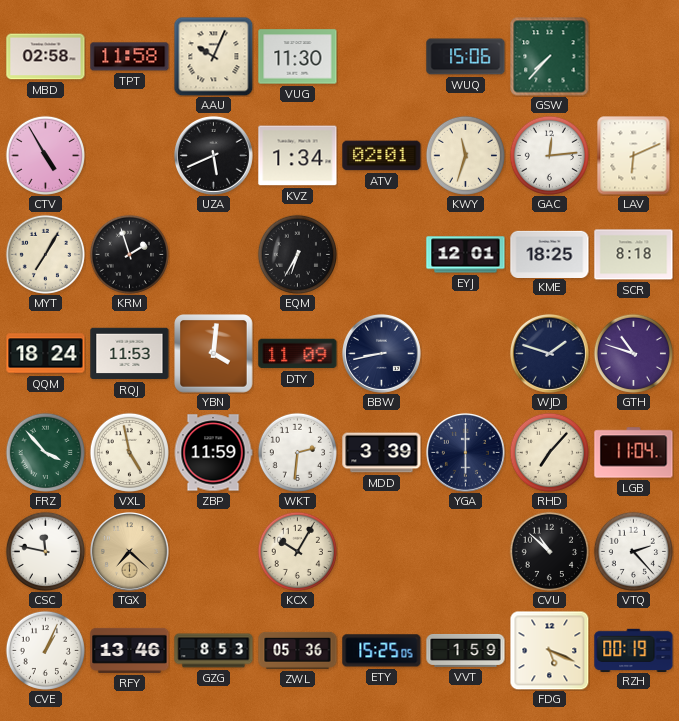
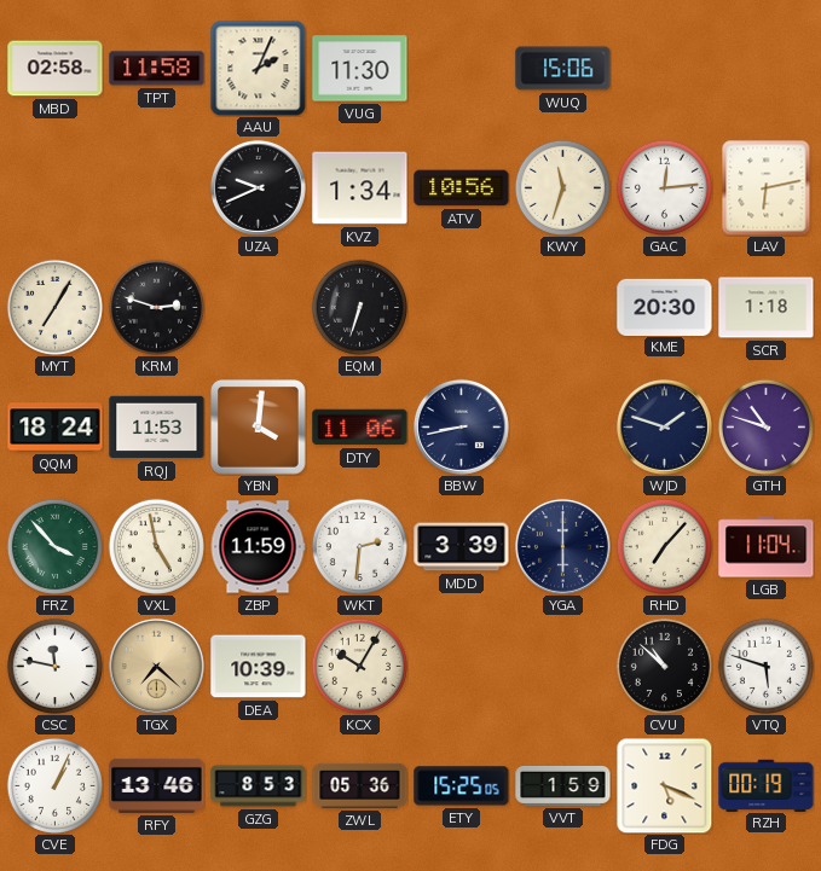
AAU: 10:04 -> 2:04 (258, 68)
GSW: 7:37 -> none (550, 57)
CTV: 4:55 -> none (45, 155)
UZA: 5:41 -> 9:41 (258, 187)
ATV: 02:01 -> 10:56 (462, 188)
LAV: 6:11 -> 6:13 (767, 188)
KRM: 1:57 -> 2:48 (156, 307)
EQM: 6:35 -> 6:33 (359, 307)
EYJ: 12:01 -> none (466, 255)
KME: 18:25 -> 20:30 (665, 307)
SCR: 8:18 -> 1:18 (767, 308)
DTY: 11:09 -> 11:06 (360, 428)
DEA: none -> 10:39 (259, 667)
VTQ: 2:23 -> 5:48 (765, 666)
